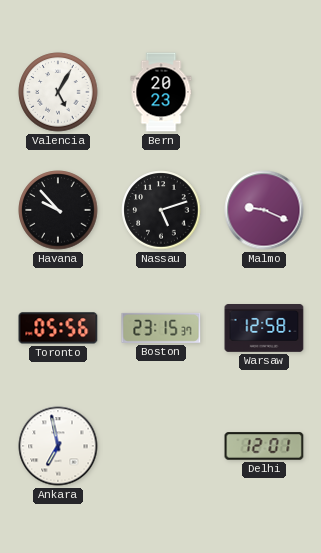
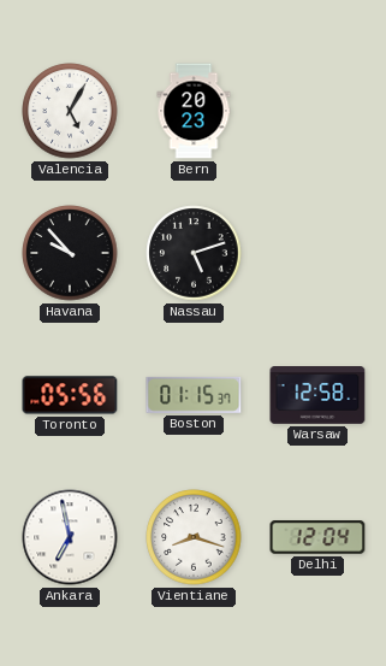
Malmo: 9:19 -> none (264, 210)
Boston: 23:15 -> 01:15 (194, 395)
Vientiane: none -> 8:18 (194, 537)
Delhi: 12:01 -> 12:04 (317, 537)
